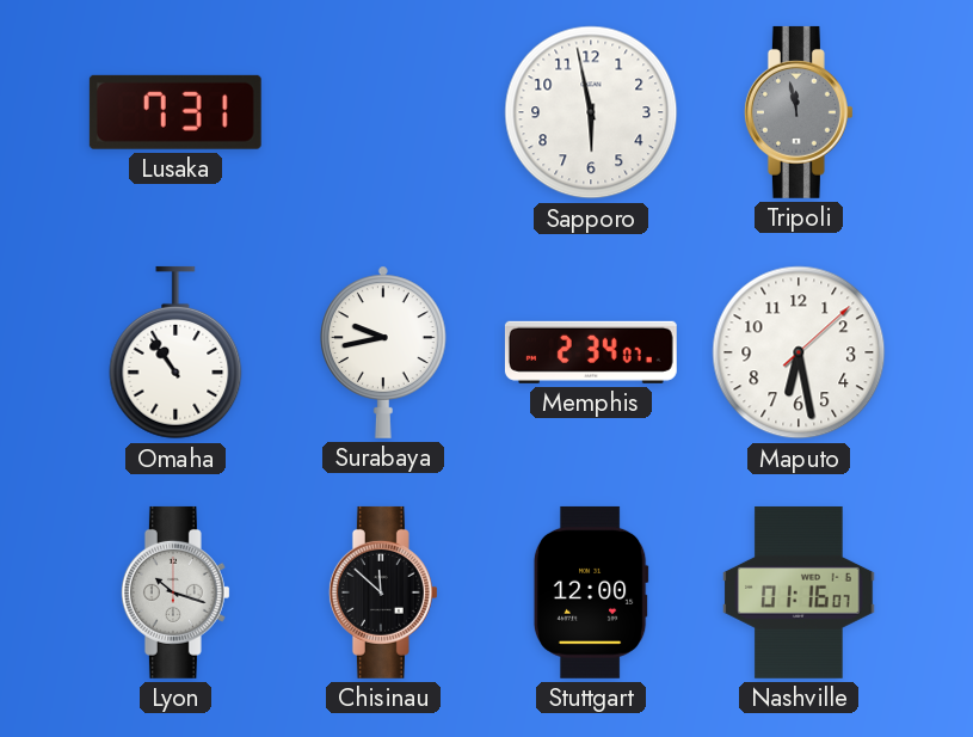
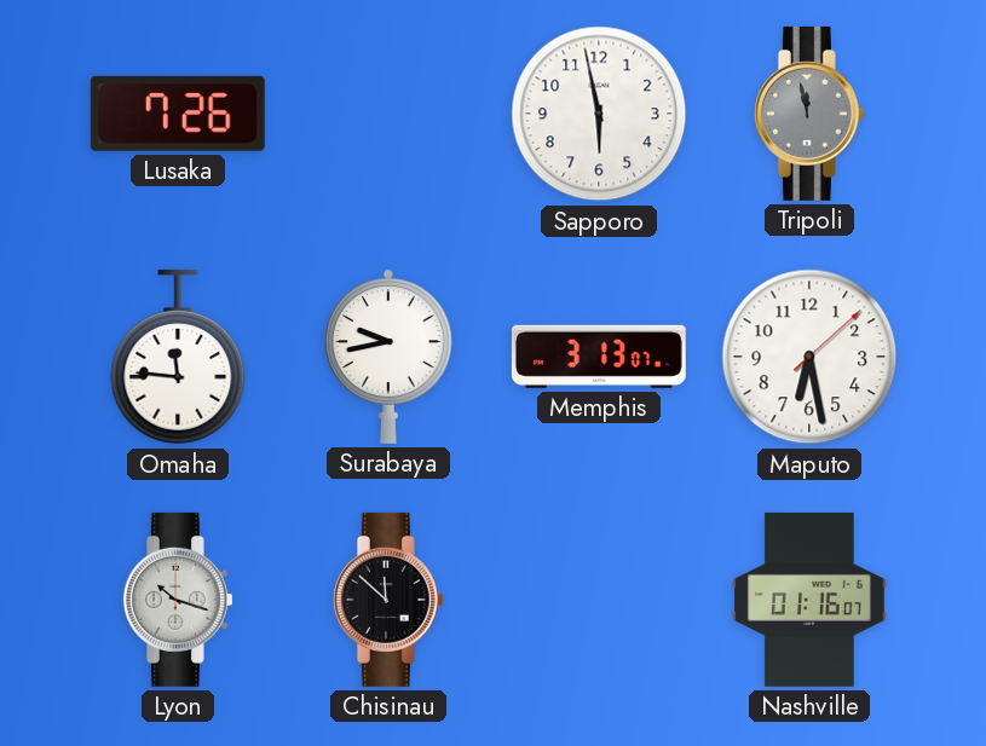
Lusaka: 7:31 -> 7:26 (178, 114)
Omaha: 10:54 -> 11:46 (178, 357)
Memphis: 2:34 -> 3:13 (599, 357)
Stuttgart: 12:00 -> none (591, 592)
